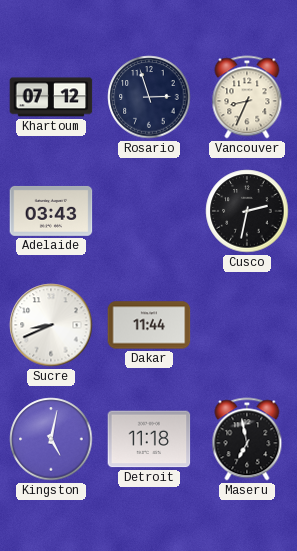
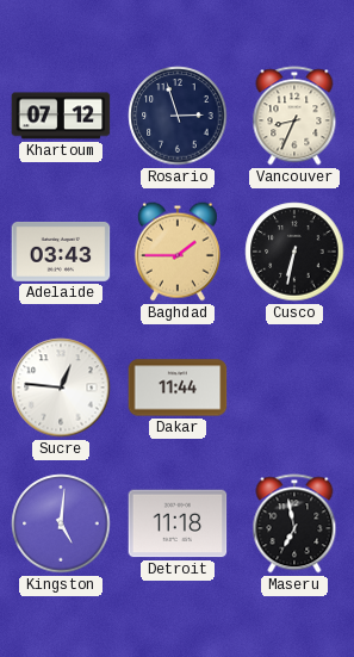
Baghdad: none -> 1:45 (178, 252)
Cusco: 2:32 -> 6:32 (294, 252)
Sucre: 8:41 -> 12:46 (61, 388)
Kingston: 5:02 -> 5:01 (61, 523)
